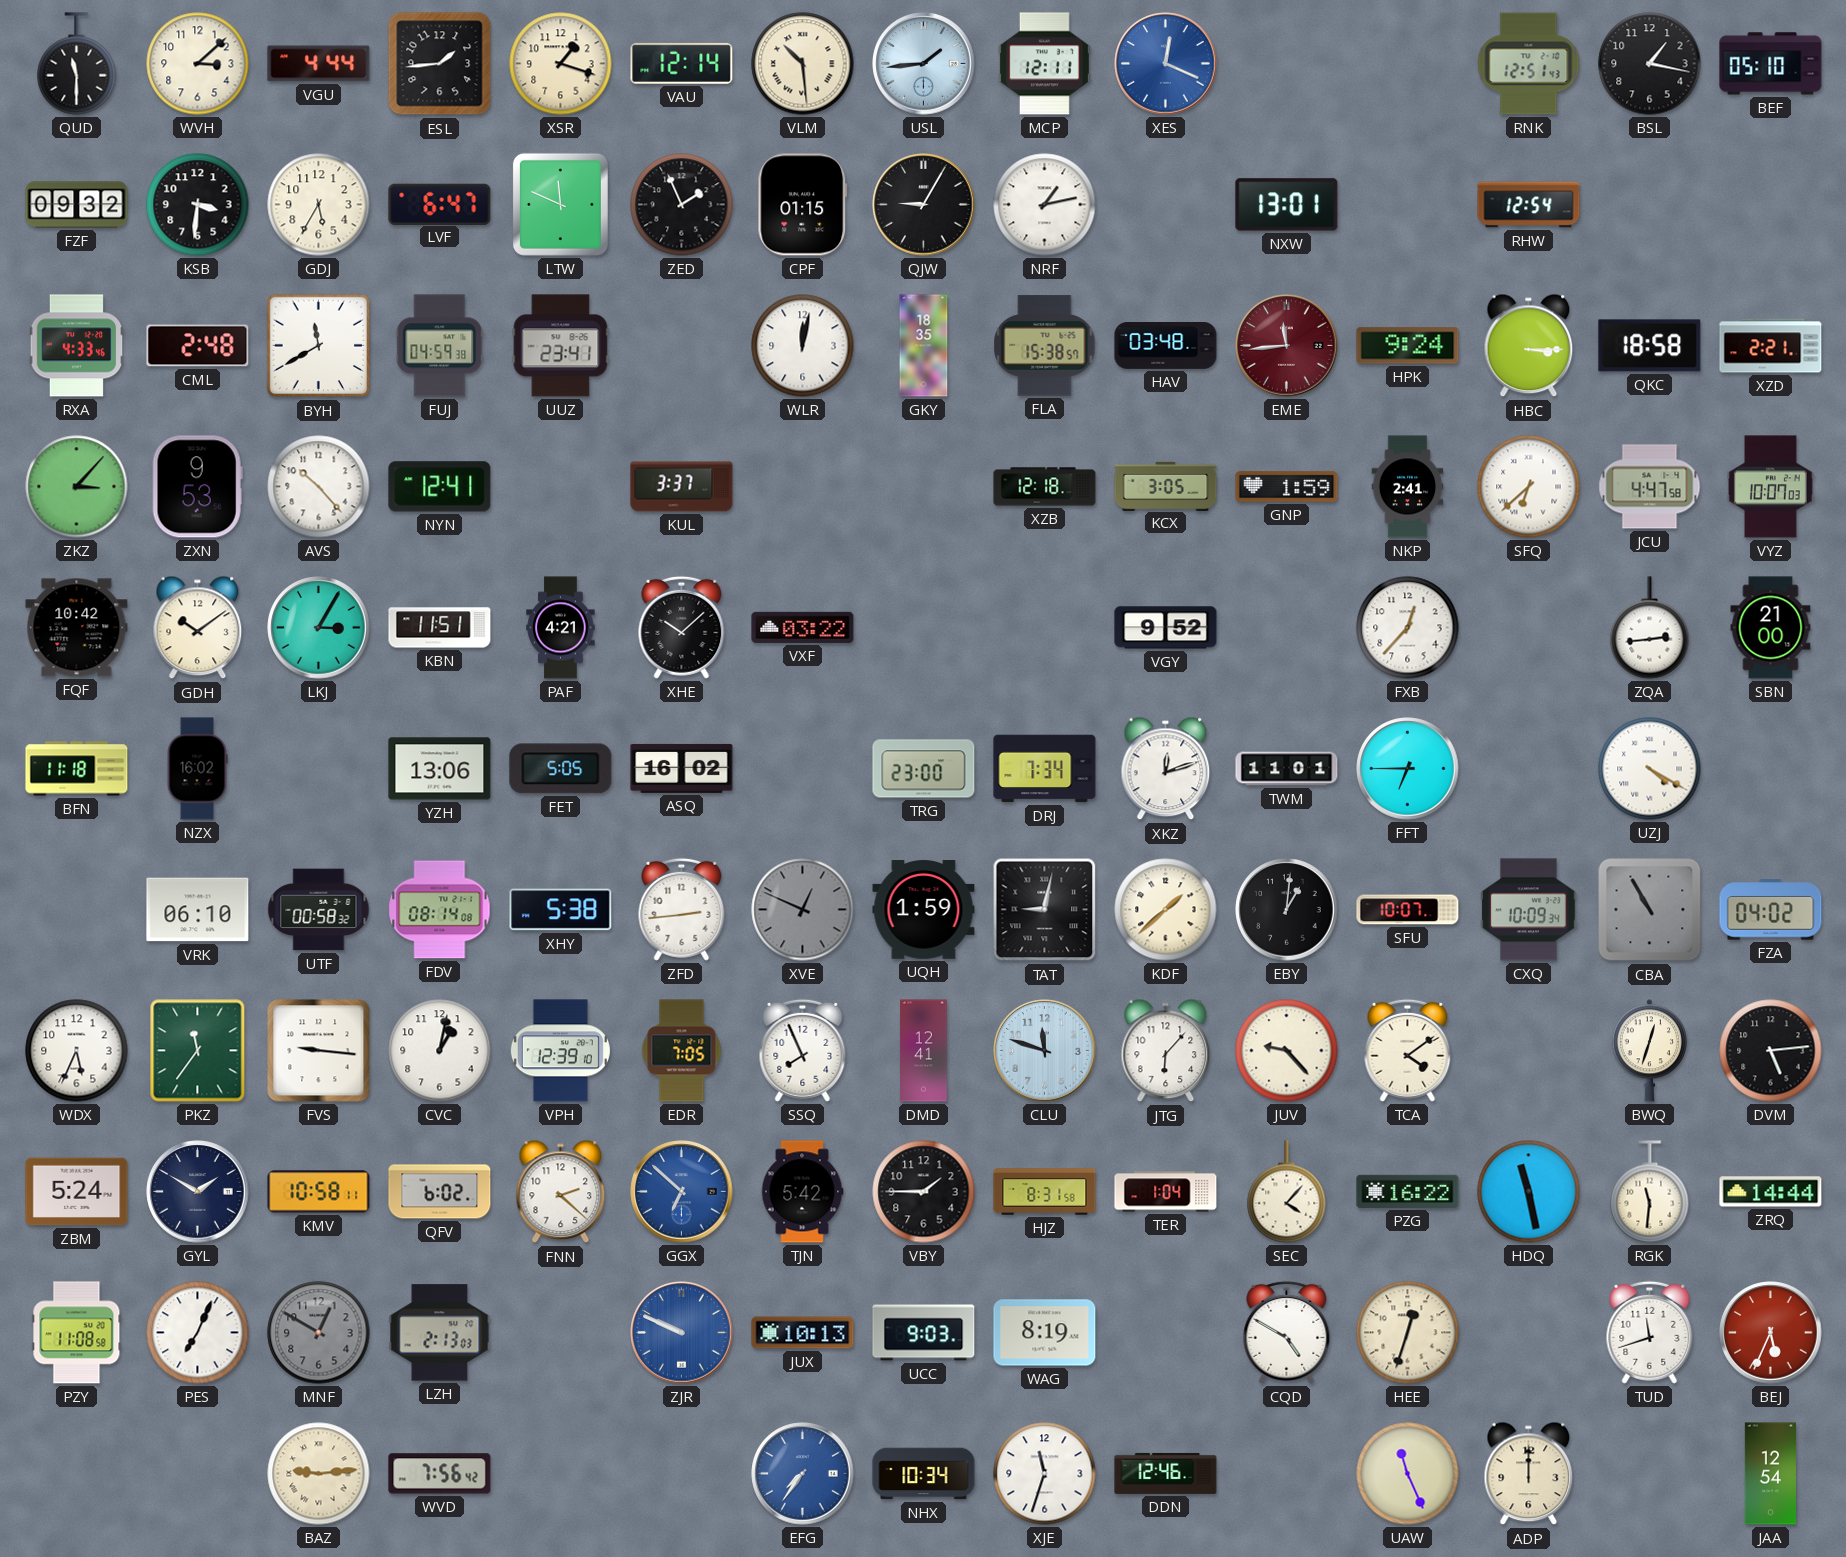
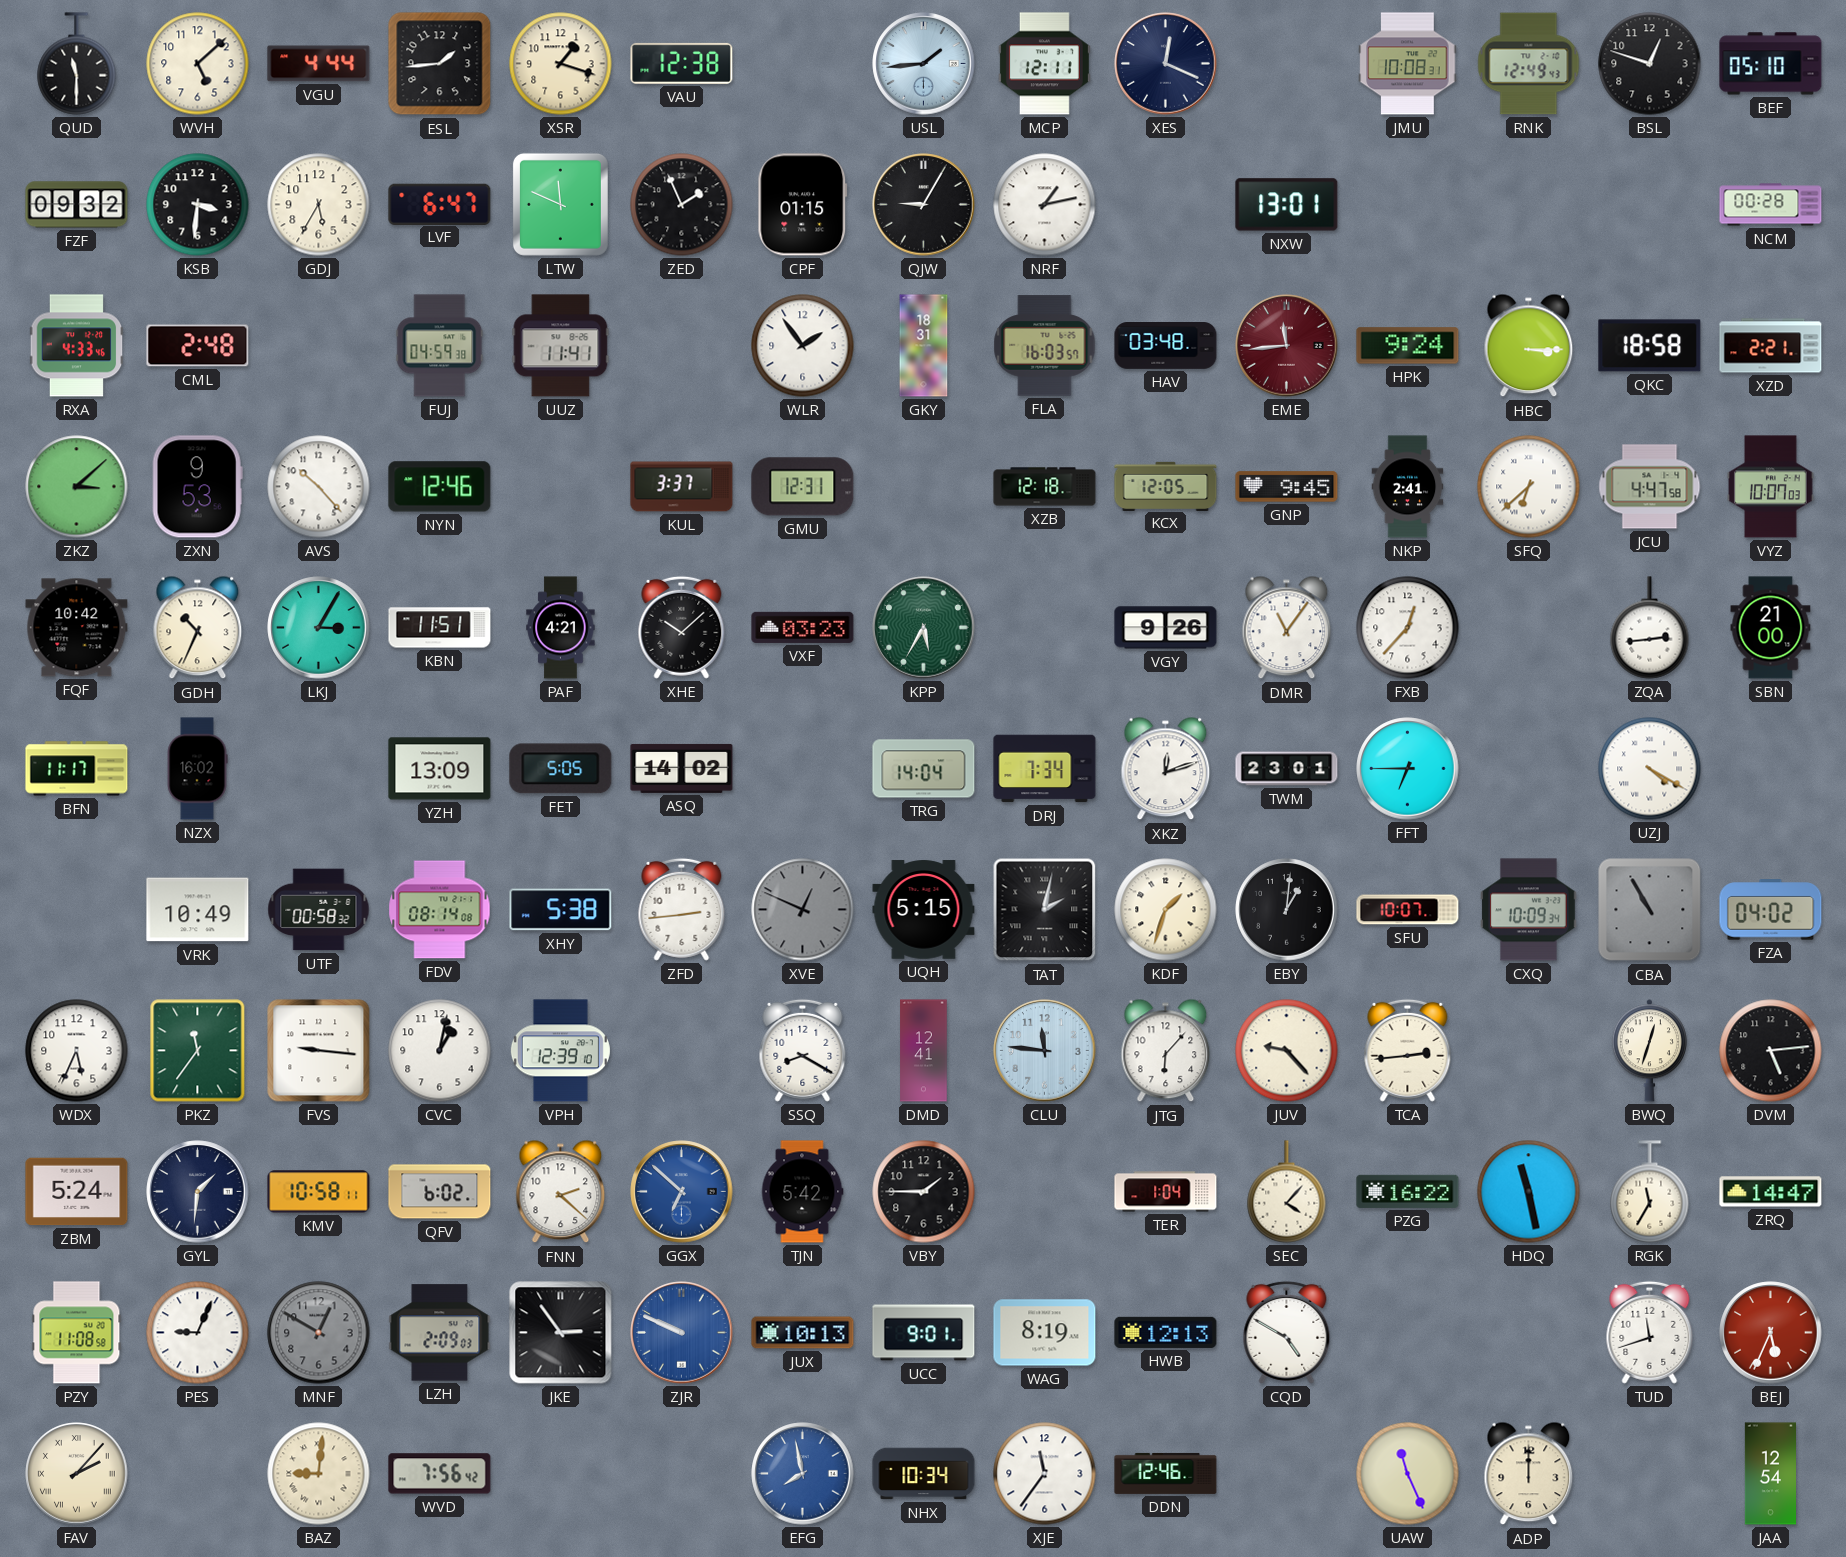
WVH: 3:08 -> 5:08 (198, 64)
VAU: 12:14 -> 12:38 (682, 63)
VLM: 10:29 -> none (803, 64)
XES dial: blue -> navy (1166, 64)
JMU: none -> 10:08 (1408, 64)
RNK: 12:51 -> 12:49 (1529, 64)
BSL: 1:17 -> 12:48 (1650, 64)
RHW: 12:54 -> none (1529, 205)
NCM: none -> 00:28 (1771, 205)
BYH: 11:40 -> none (319, 346)
UUZ: 23:41 -> 11:41 (561, 346)
WLR: 12:02 -> 1:54 (803, 346)
GKY: 18:35 -> 18:31 (924, 346)
FLA: 15:38 -> 16:03 (1045, 346)
ZKZ: 3:07 -> 3:08 (77, 487)
NYN: 12:41 -> 12:46 (440, 487)
GMU: none -> 12:31 (803, 487)
KCX: 3:05 -> 12:05 (1166, 486)
GNP: 1:59 -> 9:45 (1287, 487)
GDH: 10:09 -> 10:34 (198, 628)
VXF: 03:22 -> 03:23 (803, 627)
KPP: none -> 5:35 (924, 628)
VGY: 9:52 -> 9:26 (1166, 628)
DMR: none -> 11:06 (1287, 628)
BFN: 11:18 -> 11:17 (77, 769)
YZH: 13:06 -> 13:09 (440, 769)
ASQ: 16:02 -> 14:02 (682, 768)
TRG: 23:00 -> 14:04 (924, 769)
TWM: 11:01 -> 23:01 (1287, 769)
VRK: 06:10 -> 10:49 (198, 910)
UQH: 1:59 -> 5:15 (924, 910)
TAT: 9:02 -> 2:02 (1045, 910)
KDF: 1:38 -> 1:33 (1166, 910)
EDR: 7:05 -> none (682, 1051)
SSQ: 7:56 -> 8:20 (803, 1050)
CLU: 11:48 -> 11:46 (1045, 1051)
TCA: 4:09 -> 2:44 (1408, 1050)
GYL: 1:50 -> 1:31 (198, 1192)
HJZ: 8:31 -> none (1045, 1192)
RGK: 11:31 -> 11:35 (1650, 1192)
ZRQ: 14:44 -> 14:47 (1771, 1192)
PES: 7:04 -> 9:04 (198, 1333)
LZH: 2:13 -> 2:09 (440, 1333)
JKE: none -> 2:54 (561, 1333)
UCC: 9:03 -> 9:01 (924, 1333)
HWB: none -> 12:13 (1166, 1332)
HEE: 12:33 -> none (1408, 1333)
FAV: none -> 2:07 (77, 1474)
BAZ: 9:14 -> 9:01 (319, 1474)
EFG: 7:36 -> 7:58 (803, 1474)
XJE: 11:33 -> 11:36 (1045, 1474)
